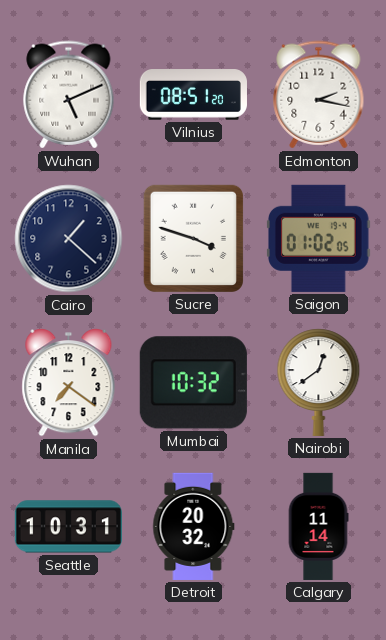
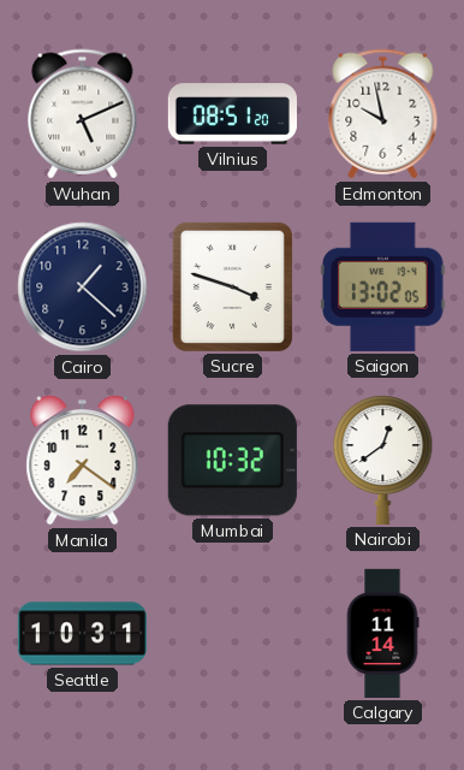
Edmonton: 2:17 -> 9:58 (383, 114)
Saigon: 01:02 -> 13:02 (383, 286)
Detroit: 20:32 -> none (194, 526)
